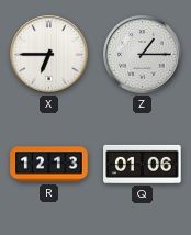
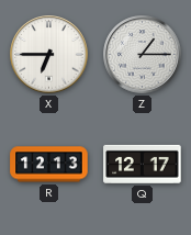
Q: 01:06 -> 12:17 (143, 164)
